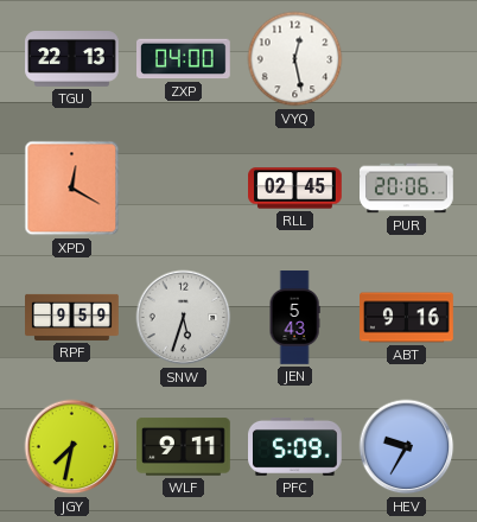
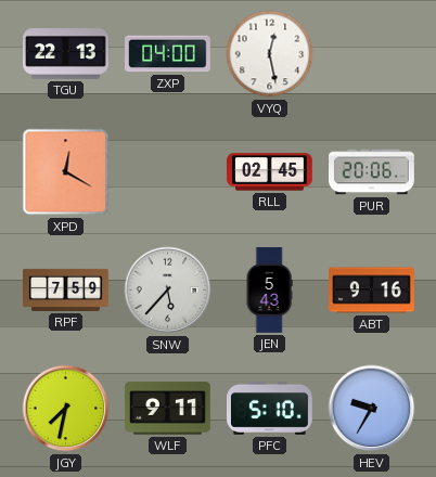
RPF: 9:59 -> 7:59 (66, 289)
SNW: 5:33 -> 5:37 (168, 291)
PFC: 5:09 -> 5:10 (270, 408)
